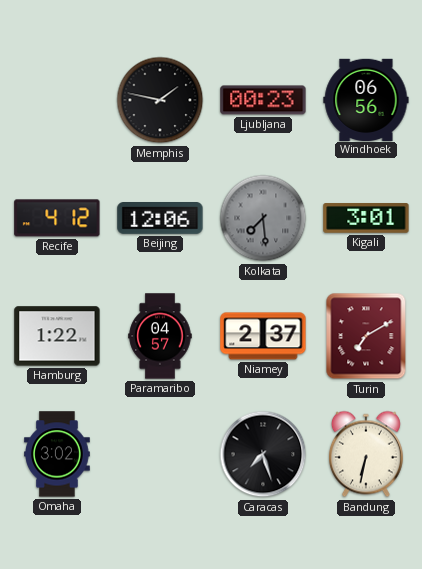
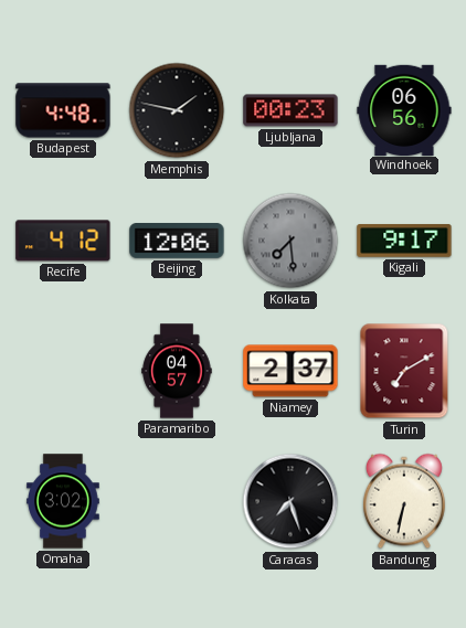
Budapest: none -> 4:48 (63, 110)
Kigali: 3:01 -> 9:17 (404, 241)
Hamburg: 1:22 -> none (57, 336)
